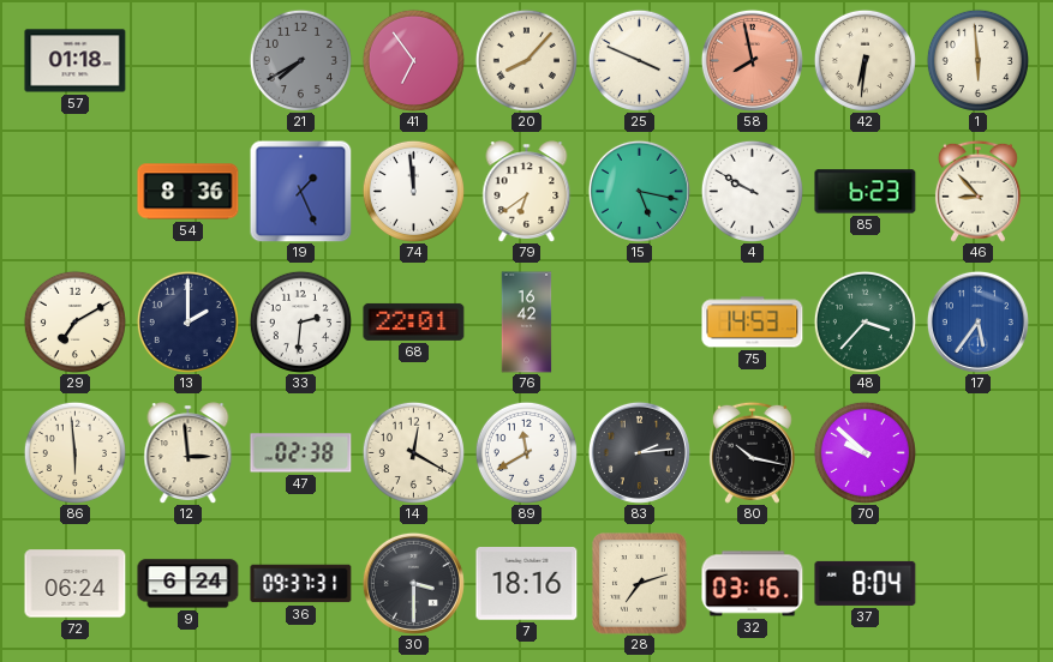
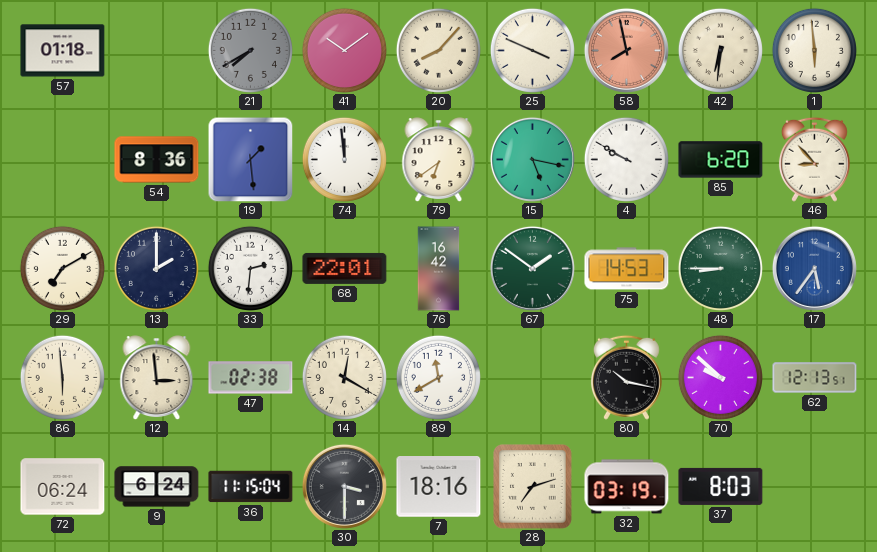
41: 6:54 -> 10:09 (344, 50)
19: 1:26 -> 1:29 (250, 159)
85: 6:23 -> 6:20 (721, 160)
67: none -> 1:51 (532, 268)
48: 3:37 -> 8:45 (720, 268)
83: 2:14 -> none (639, 452)
62: none -> 12:13 (815, 378)
36: 09:37 -> 11:15 (251, 487)
32: 03:16 -> 03:19 (627, 487)
37: 8:04 -> 8:03 (721, 486)
